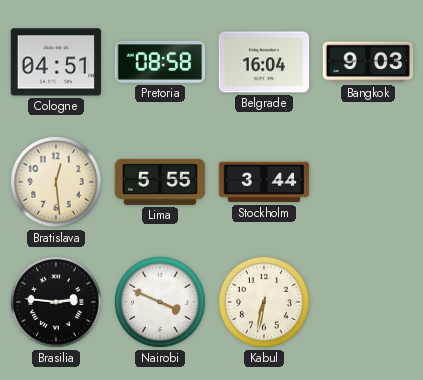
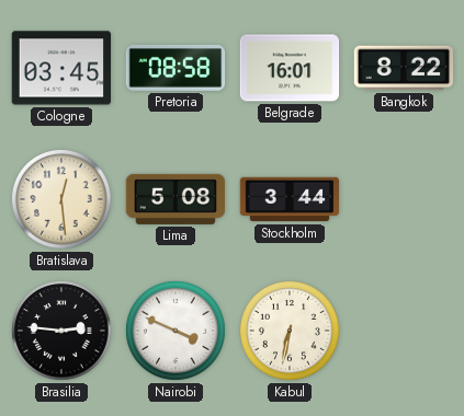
Cologne: 04:51 -> 03:45 (61, 68)
Belgrade: 16:04 -> 16:01 (290, 68)
Bangkok: 9:03 -> 8:22 (404, 68)
Lima: 5:55 -> 5:08 (176, 199)
